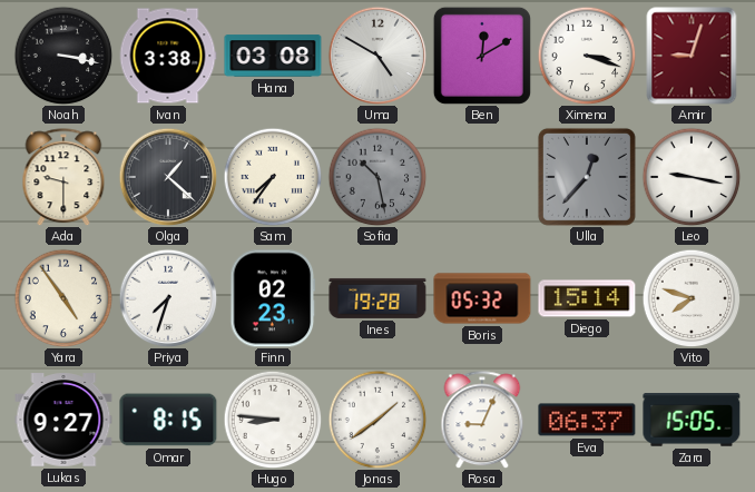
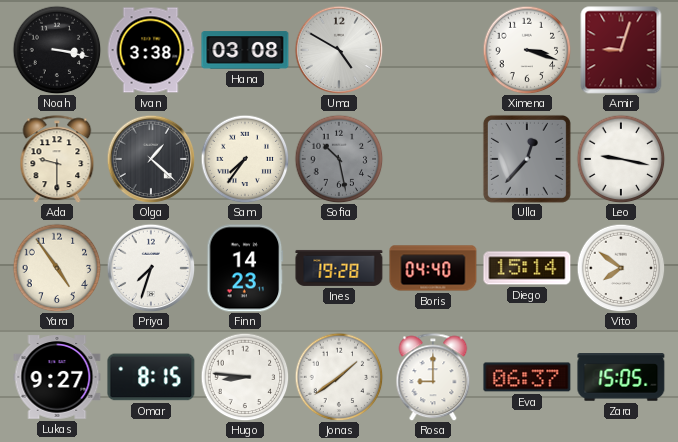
Ben: 12:10 -> none (482, 56)
Finn: 02:23 -> 14:23 (245, 268)
Boris: 05:32 -> 04:40 (433, 268)
Vito: 7:48 -> 7:51 (621, 268)
Rosa: 9:04 -> 9:00 (433, 377)
